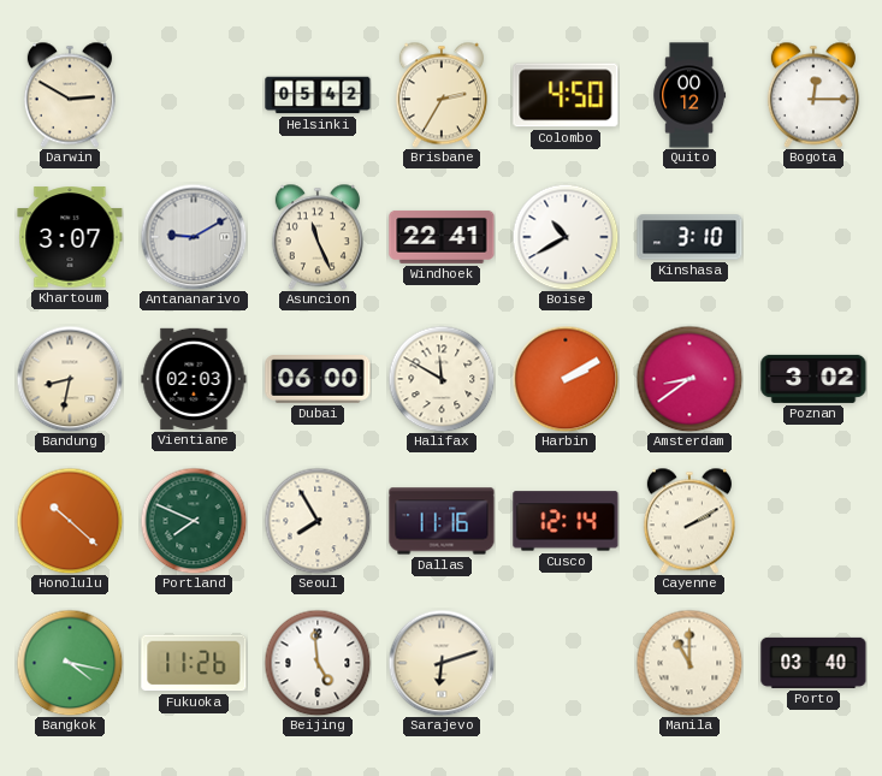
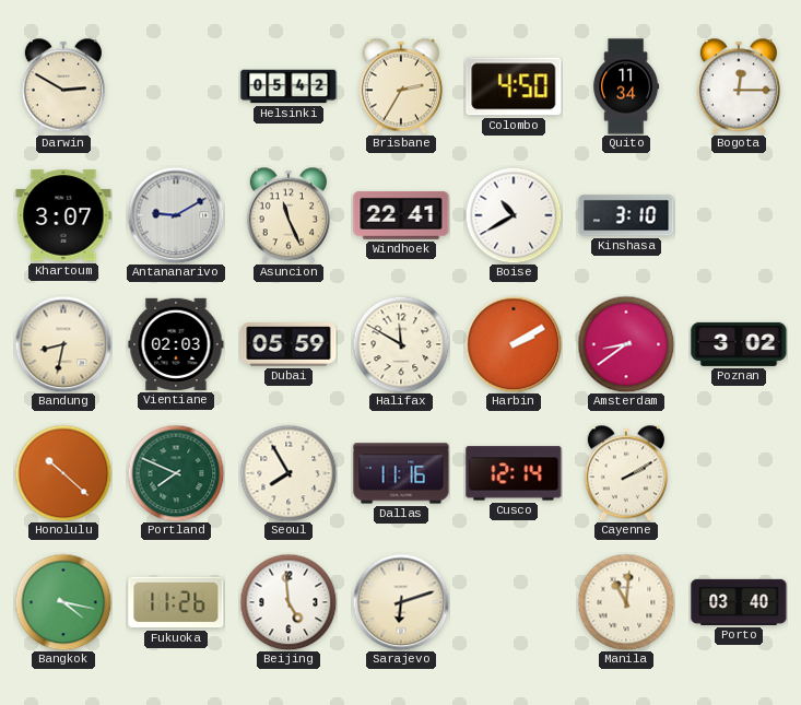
Quito: 00:12 -> 11:34 (626, 86)
Dubai: 06:00 -> 05:59 (288, 345)
Manila: 11:00 -> 11:01 (626, 602)
